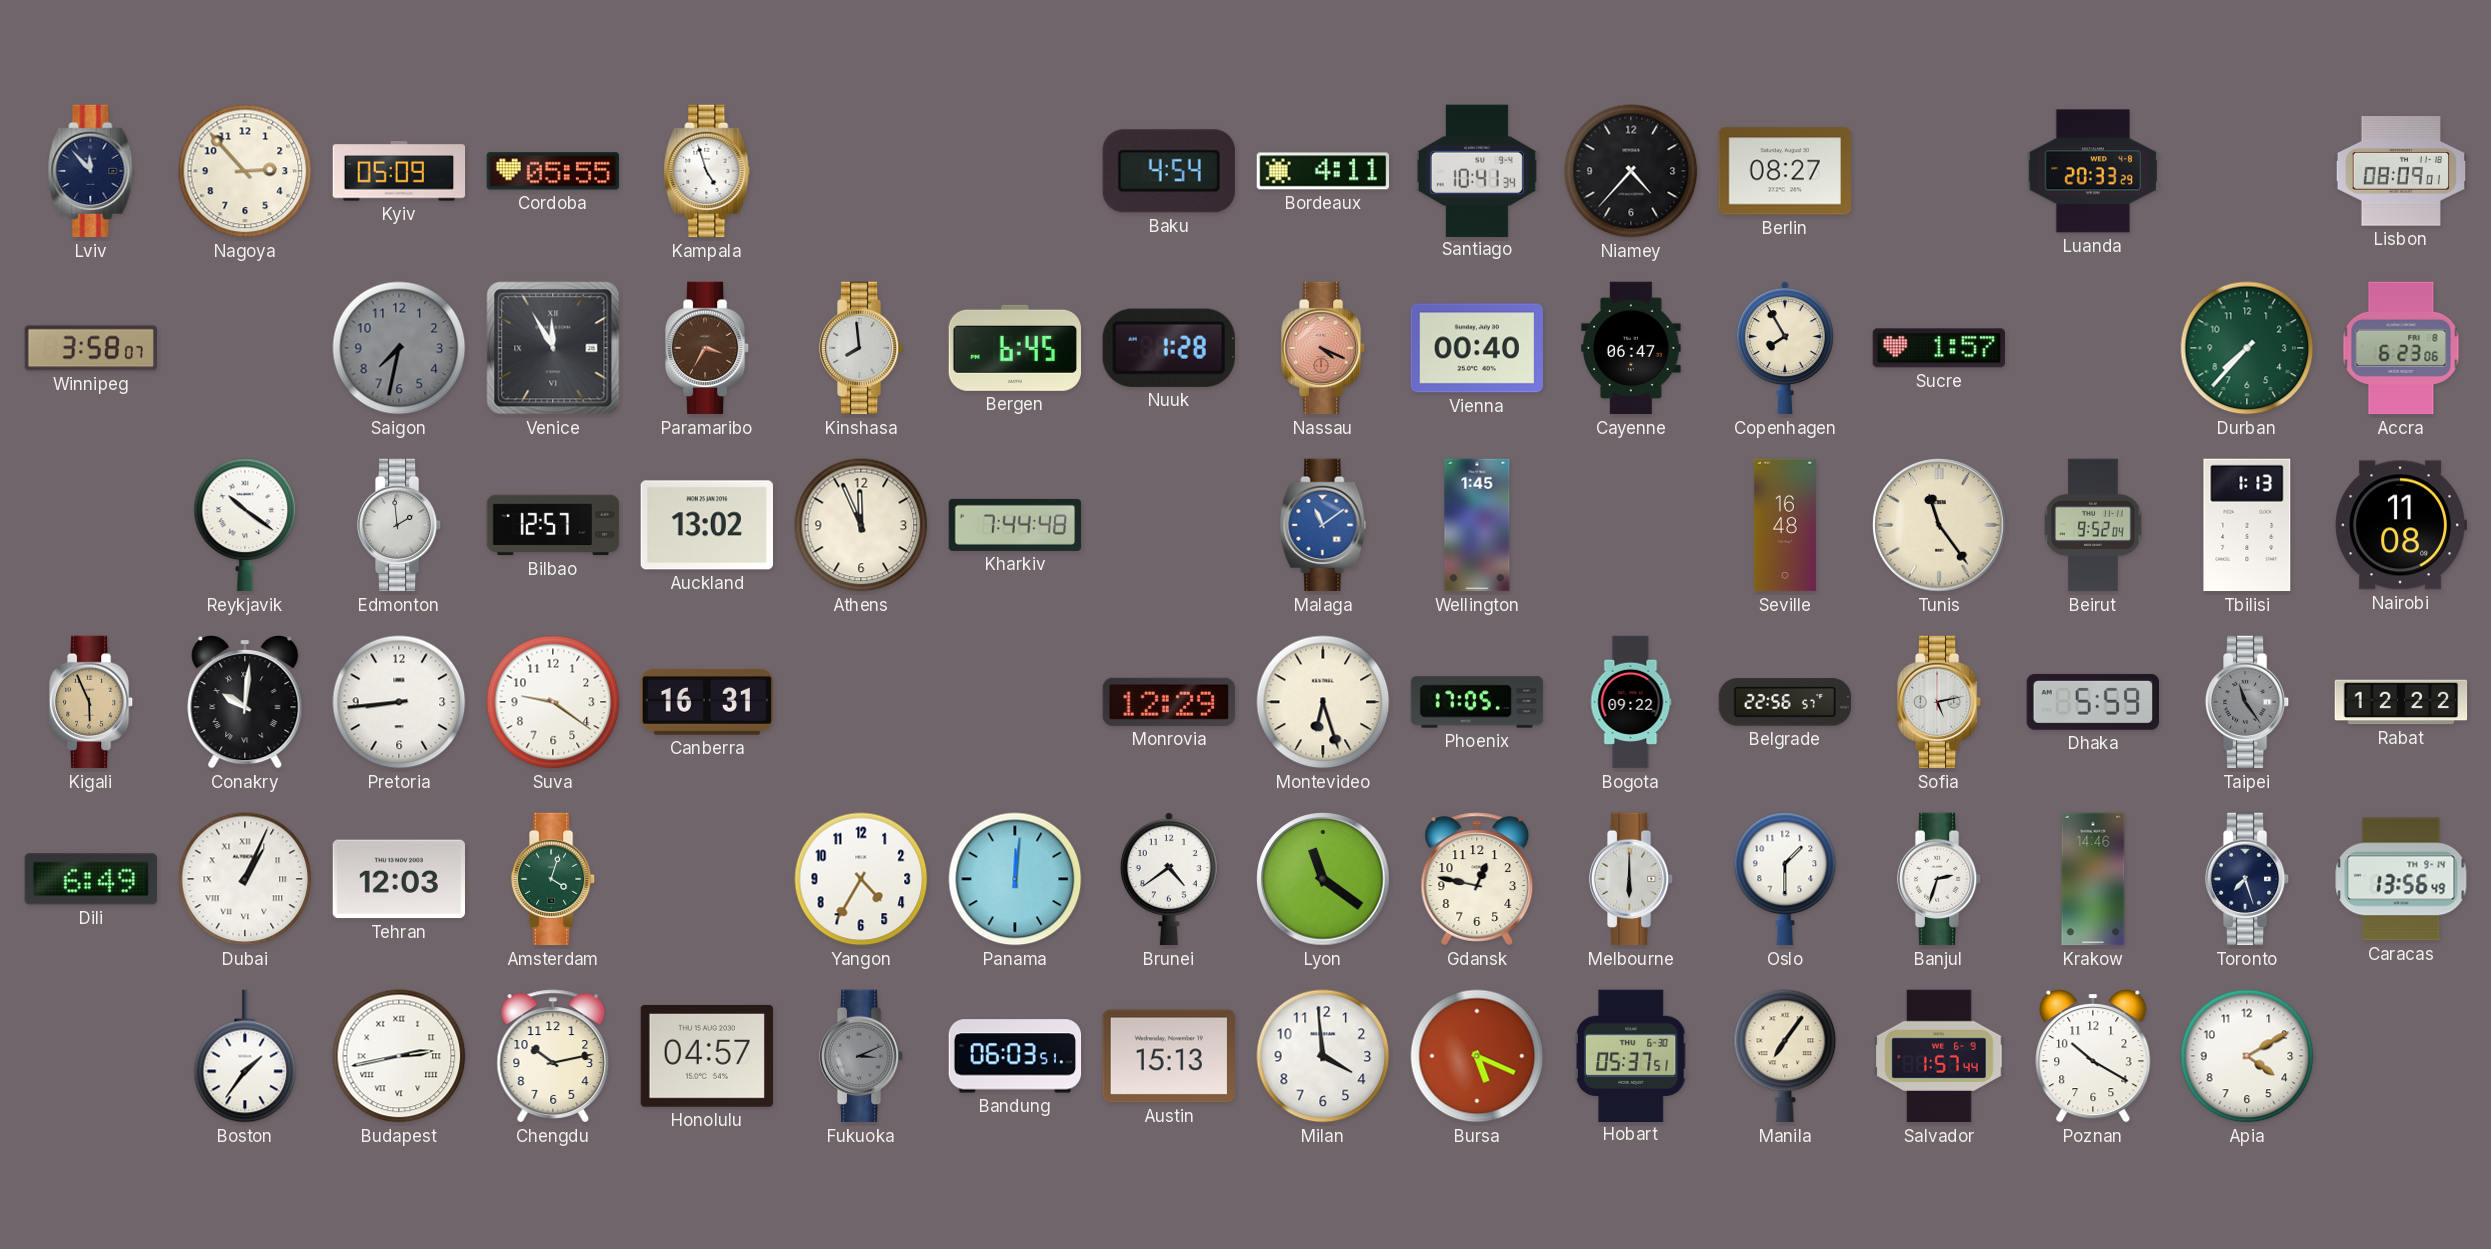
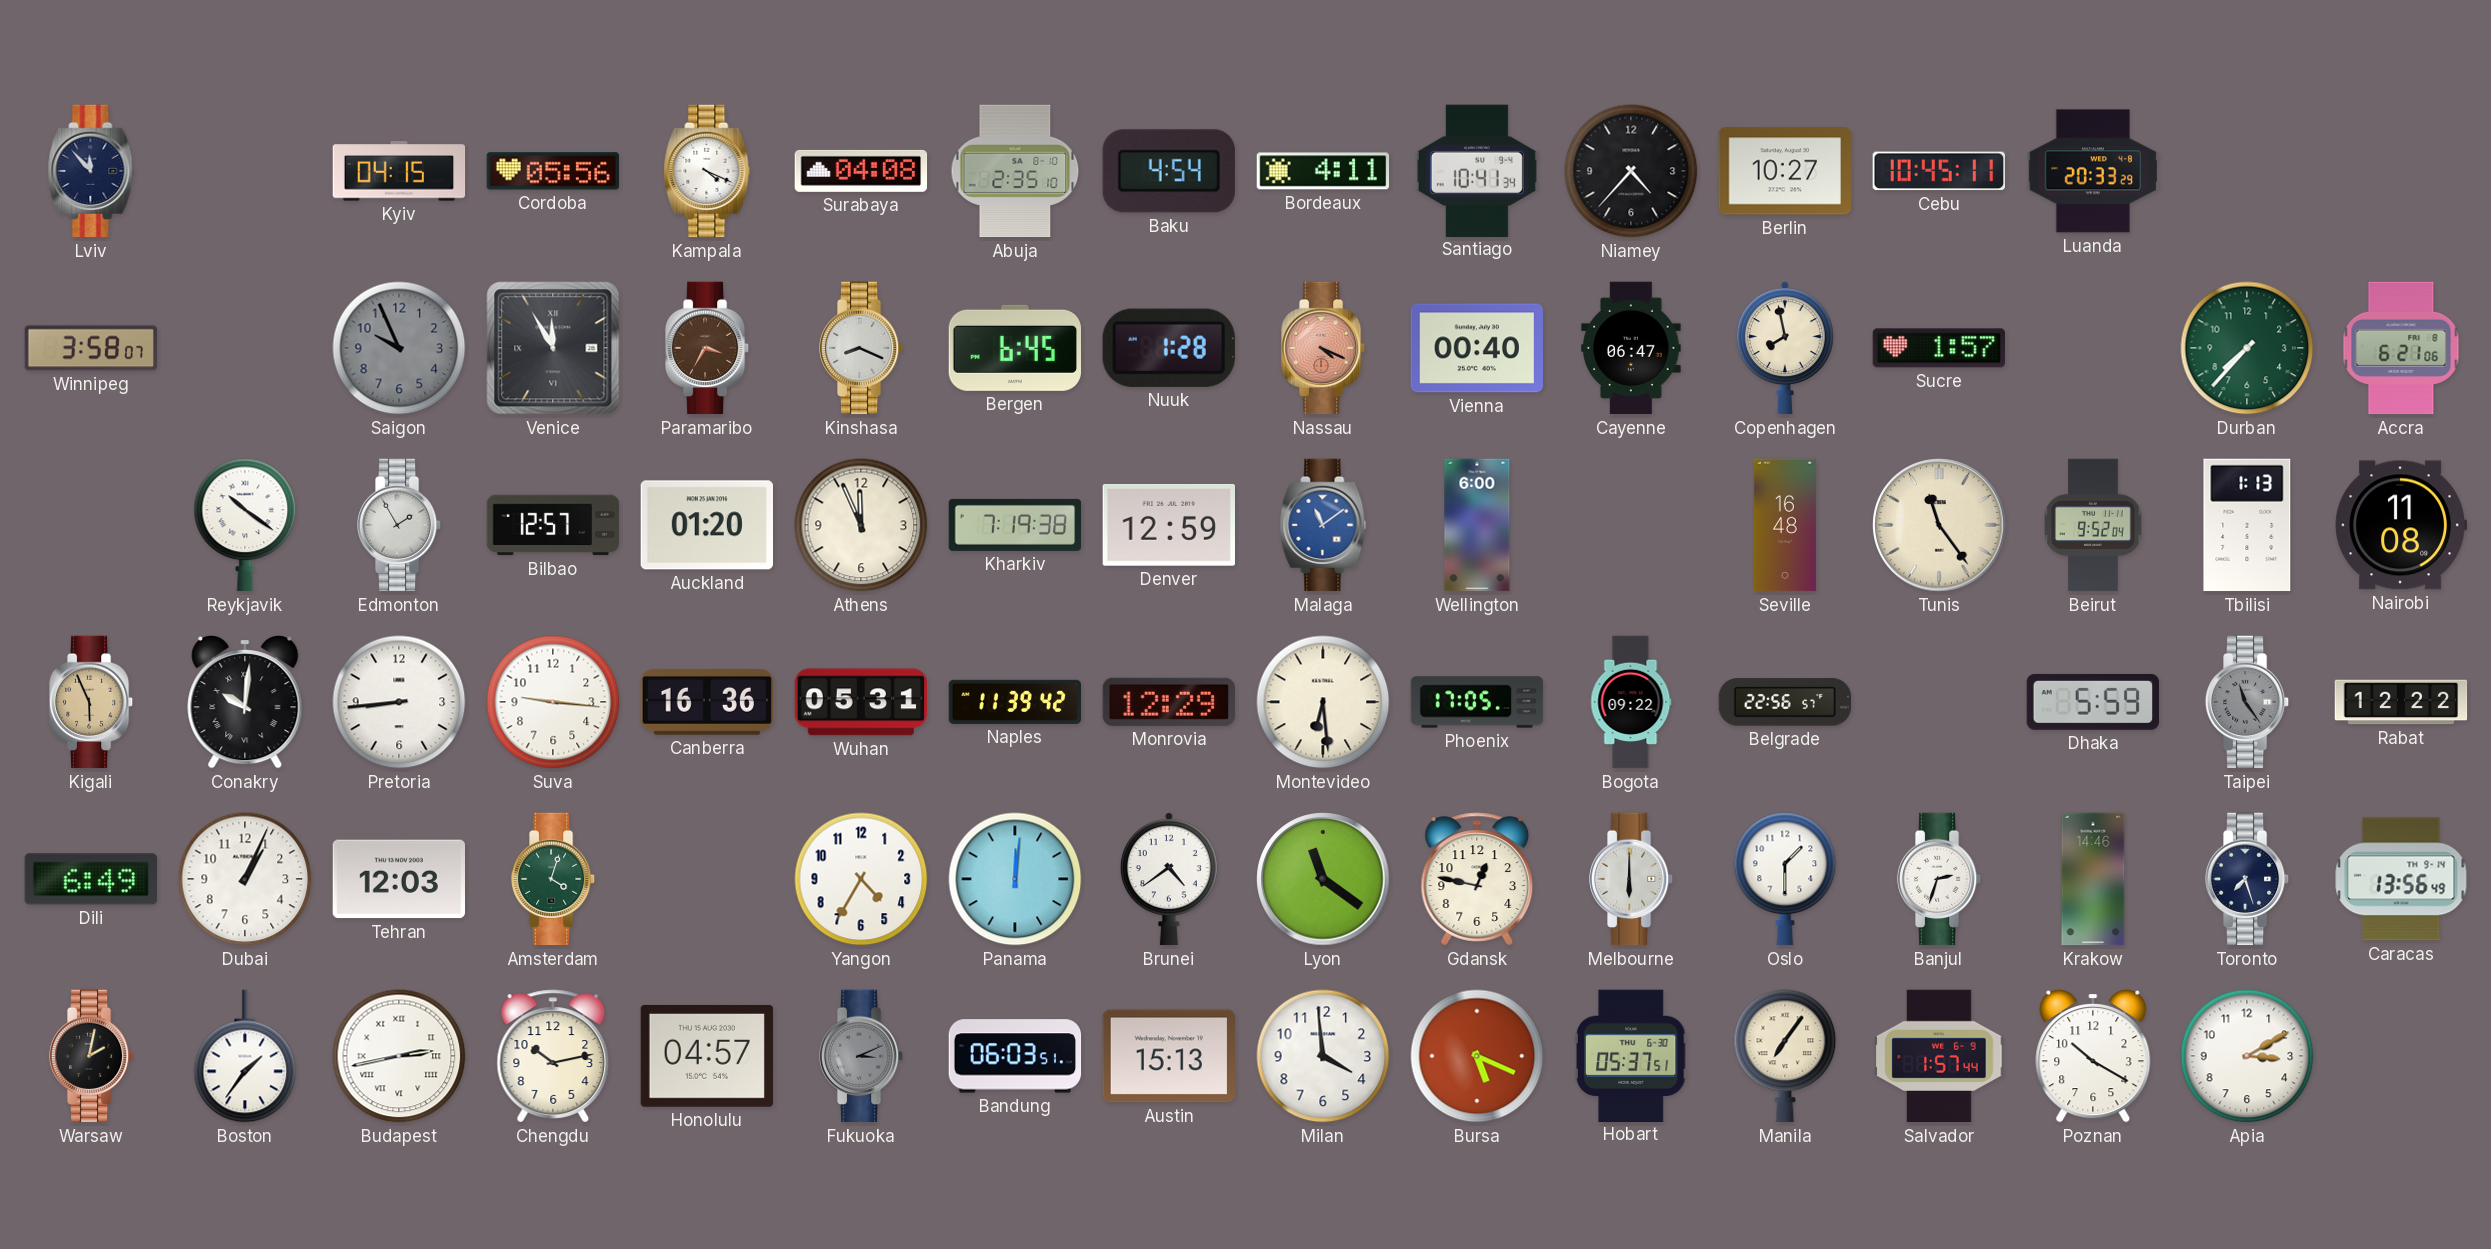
Nagoya: 2:53 -> none (245, 171)
Kyiv: 05:09 -> 04:15 (399, 171)
Cordoba: 05:55 -> 05:56 (552, 171)
Kampala: 4:57 -> 4:19 (707, 171)
Surabaya: none -> 04:08 (861, 171)
Abuja: none -> 2:35 (1015, 171)
Berlin: 08:27 -> 10:27 (1784, 171)
Cebu: none -> 10:45 (1938, 171)
Lisbon: 08:09 -> none (2401, 171)
Saigon: 7:32 -> 9:56 (399, 348)
Kinshasa: 7:59 -> 8:19 (861, 348)
Copenhagen: 7:55 -> 7:58 (1785, 348)
Accra: 6:23 -> 6:21 (2401, 348)
Edmonton: 1:59 -> 1:55 (399, 525)
Auckland: 13:02 -> 01:20 (706, 525)
Kharkiv: 7:44 -> 7:19 (1015, 525)
Denver: none -> 12:59 (1168, 525)
Wellington: 1:45 -> 6:00 (1477, 525)
Suva: 9:21 -> 9:16 (553, 702)
Canberra: 16:31 -> 16:36 (706, 703)
Wuhan: none -> 05:31 (860, 702)
Naples: none -> 11:39 (1015, 702)
Montevideo: 6:27 -> 6:29 (1323, 702)
Sofia: 5:13 -> none (1939, 702)
Dubai numerals: Roman -> Arabic (245, 879)
Warsaw: none -> 2:02 (91, 1056)
Apia: 4:10 -> 3:10 (2247, 1056)
